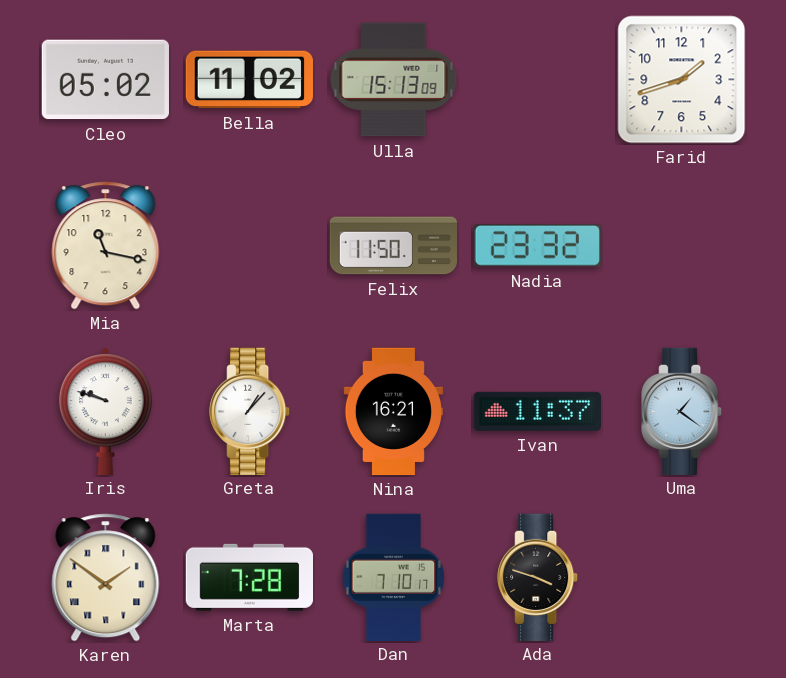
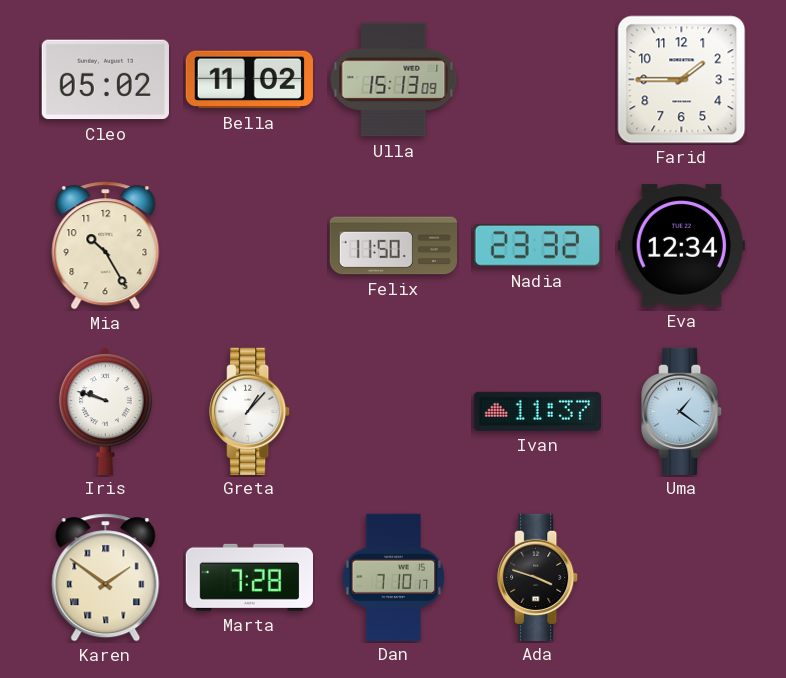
Farid: 1:42 -> 1:45 (682, 80)
Mia: 11:17 -> 10:25 (106, 246)
Eva: none -> 12:34 (681, 246)
Nina: 16:21 -> none (393, 412)
